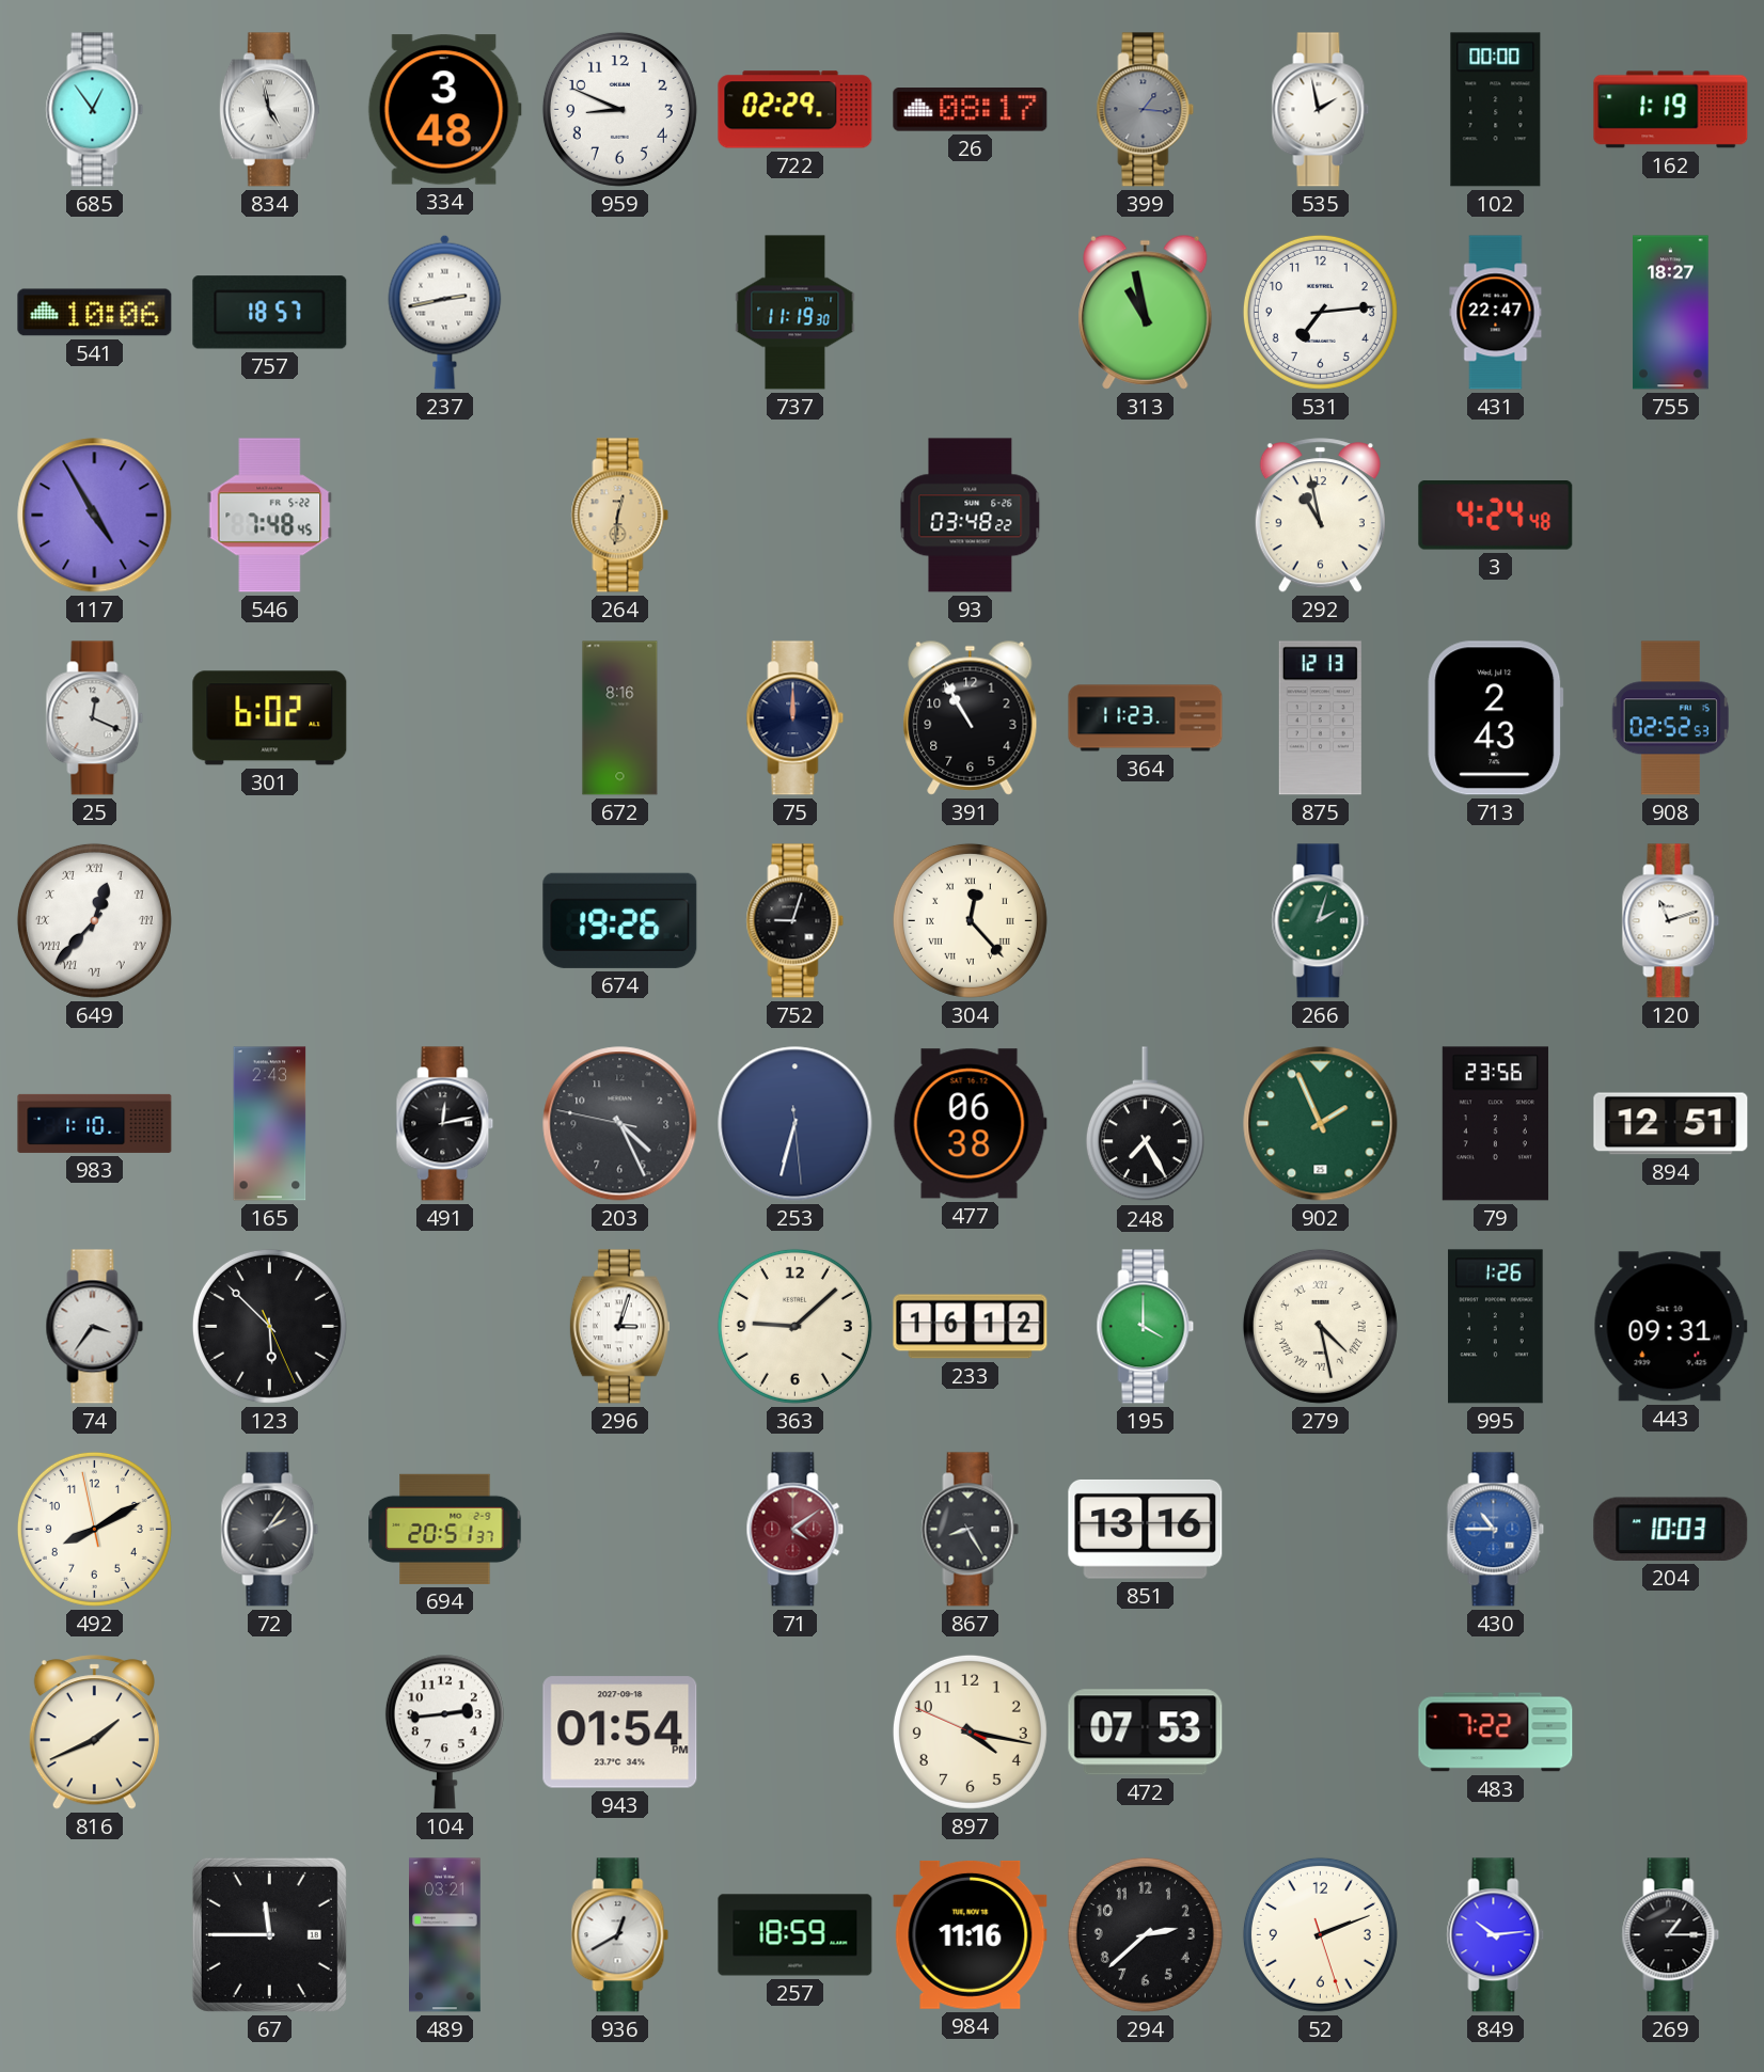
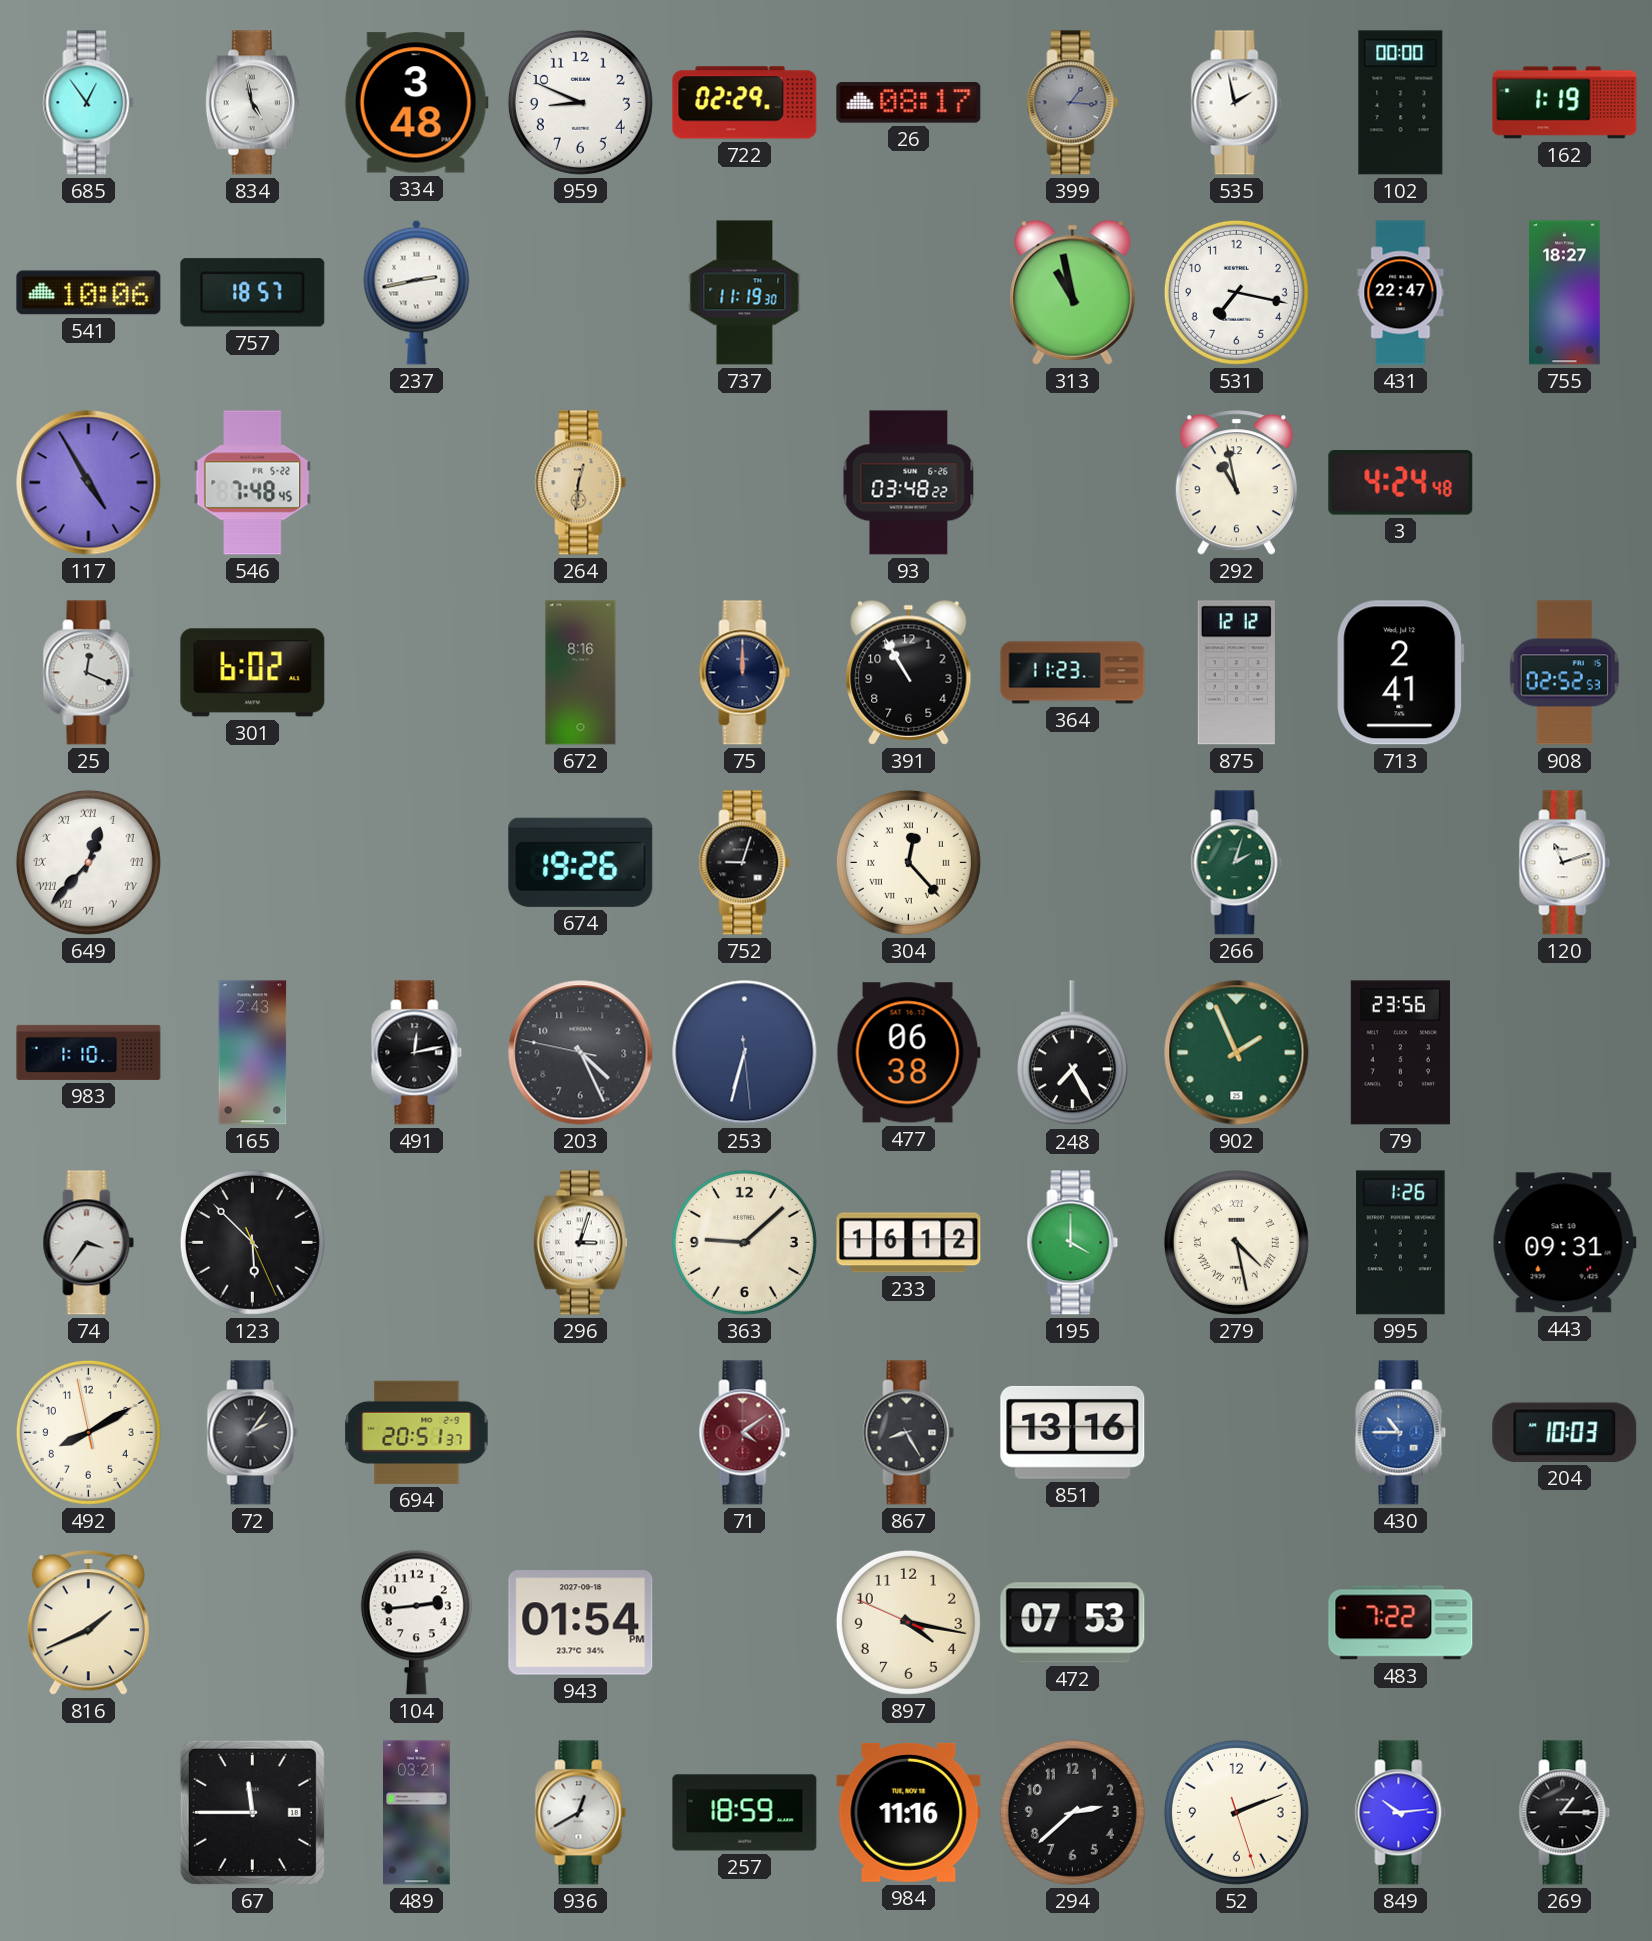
531: 7:14 -> 7:17 (1236, 292)
875: 12:13 -> 12:12 (1236, 673)
713: 2:43 -> 2:41 (1401, 673)
894: 12:51 -> none (1671, 1124)
